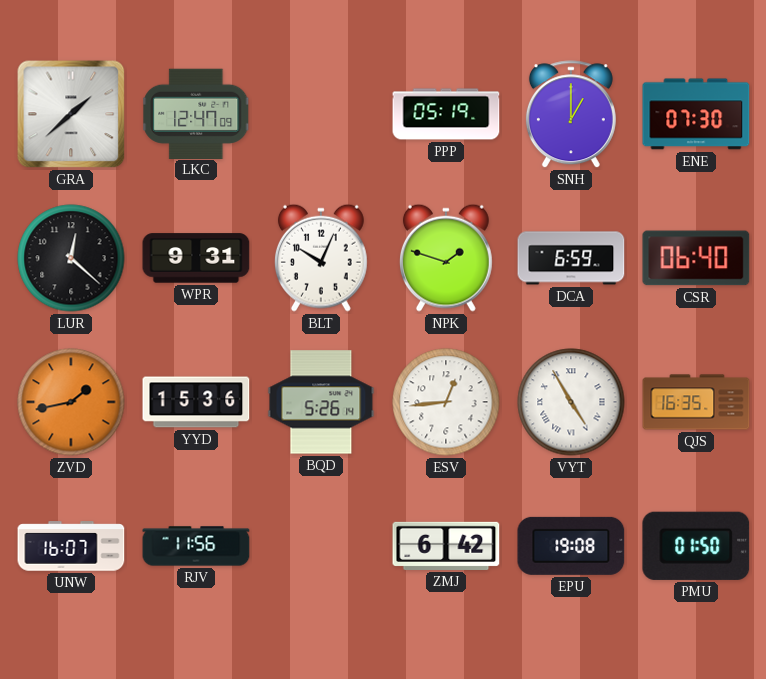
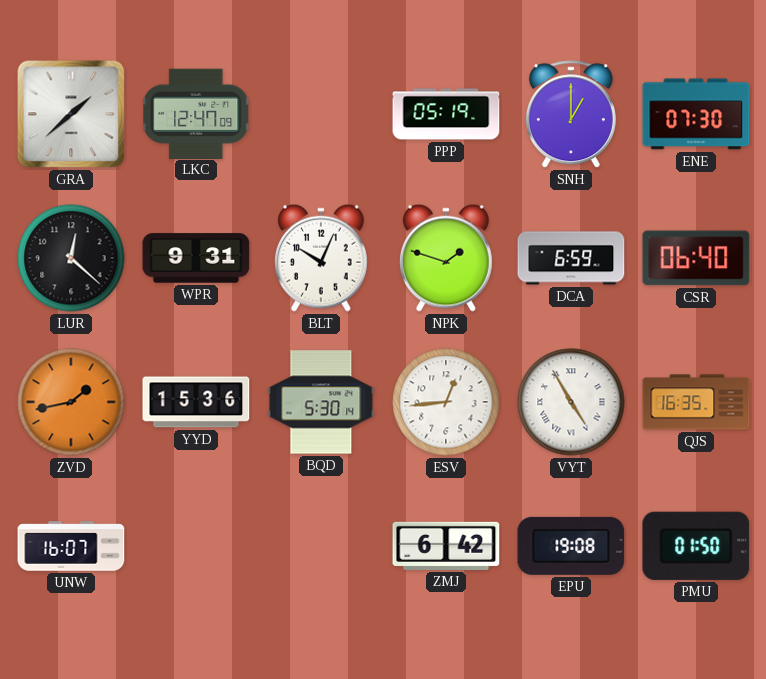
BQD: 5:26 -> 5:30 (321, 402)
RJV: 11:56 -> none (196, 546)
